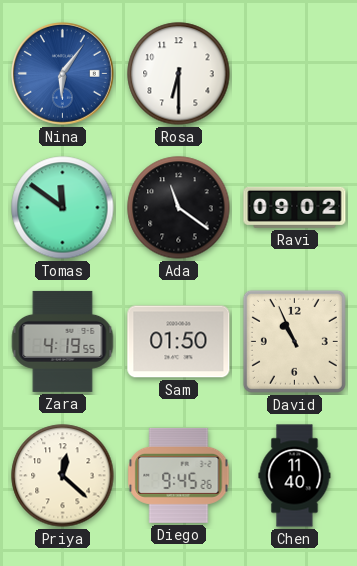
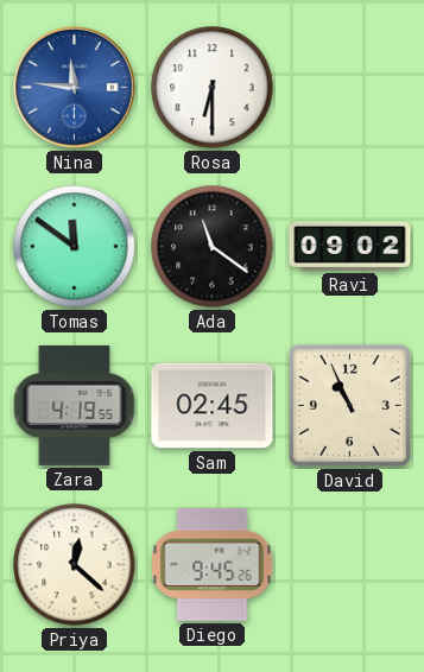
Nina: 6:06 -> 11:46 (75, 88)
Sam: 01:50 -> 02:45 (213, 406)
Chen: 11:40 -> none (295, 476)
